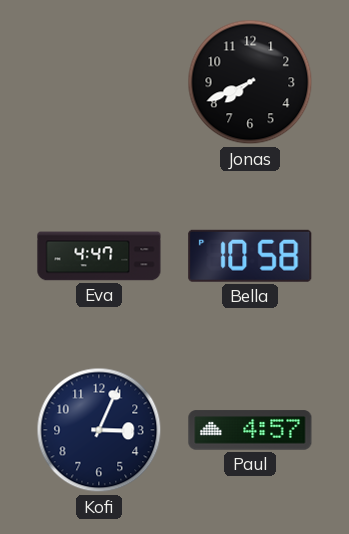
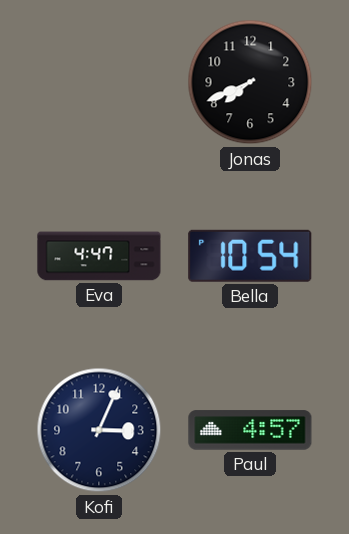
Bella: 10:58 -> 10:54 (250, 256)
